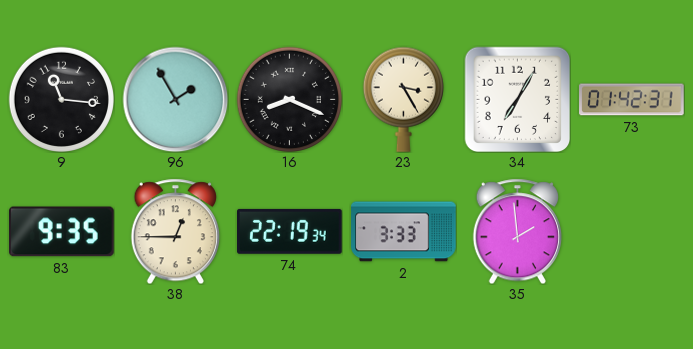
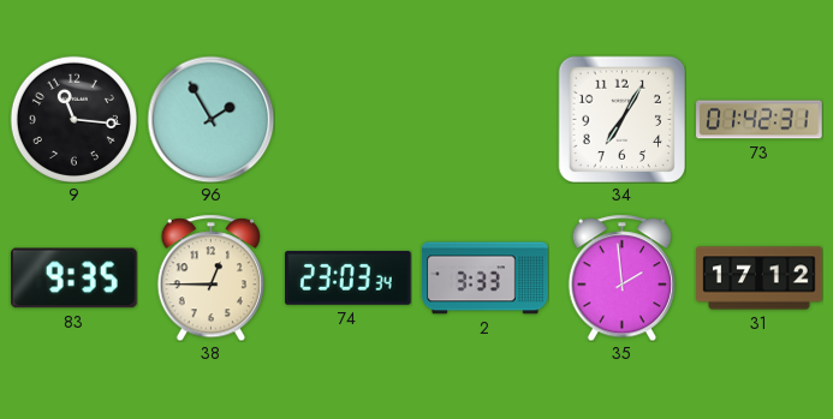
16: 8:19 -> none (289, 99)
23: 3:25 -> none (403, 99)
74: 22:19 -> 23:03 (349, 277)
31: none -> 17:12 (760, 279)
